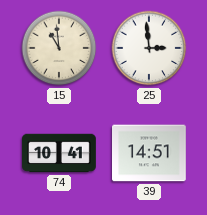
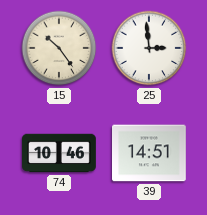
15: 10:59 -> 10:24 (59, 48)
74: 10:41 -> 10:46 (59, 153)
